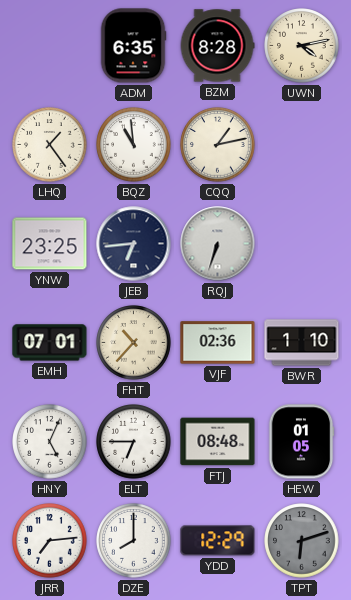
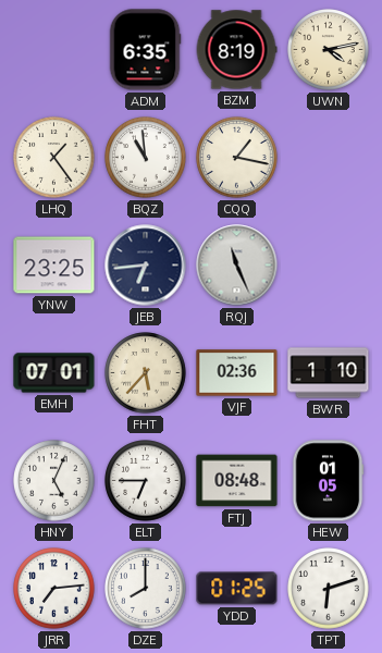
BZM: 8:28 -> 8:19 (236, 50)
CQQ: 1:13 -> 1:17 (237, 158)
RQJ: 6:33 -> 11:26 (237, 266)
FHT: 10:37 -> 5:37 (146, 373)
YDD: 12:29 -> 01:25 (237, 589)
TPT dial: grey -> white (329, 589)
